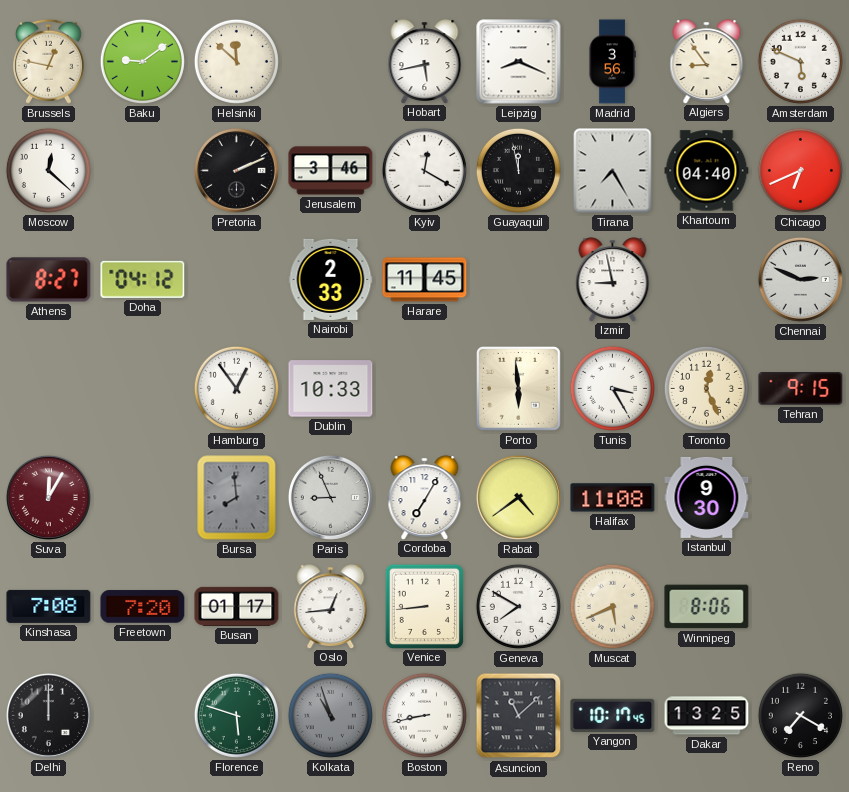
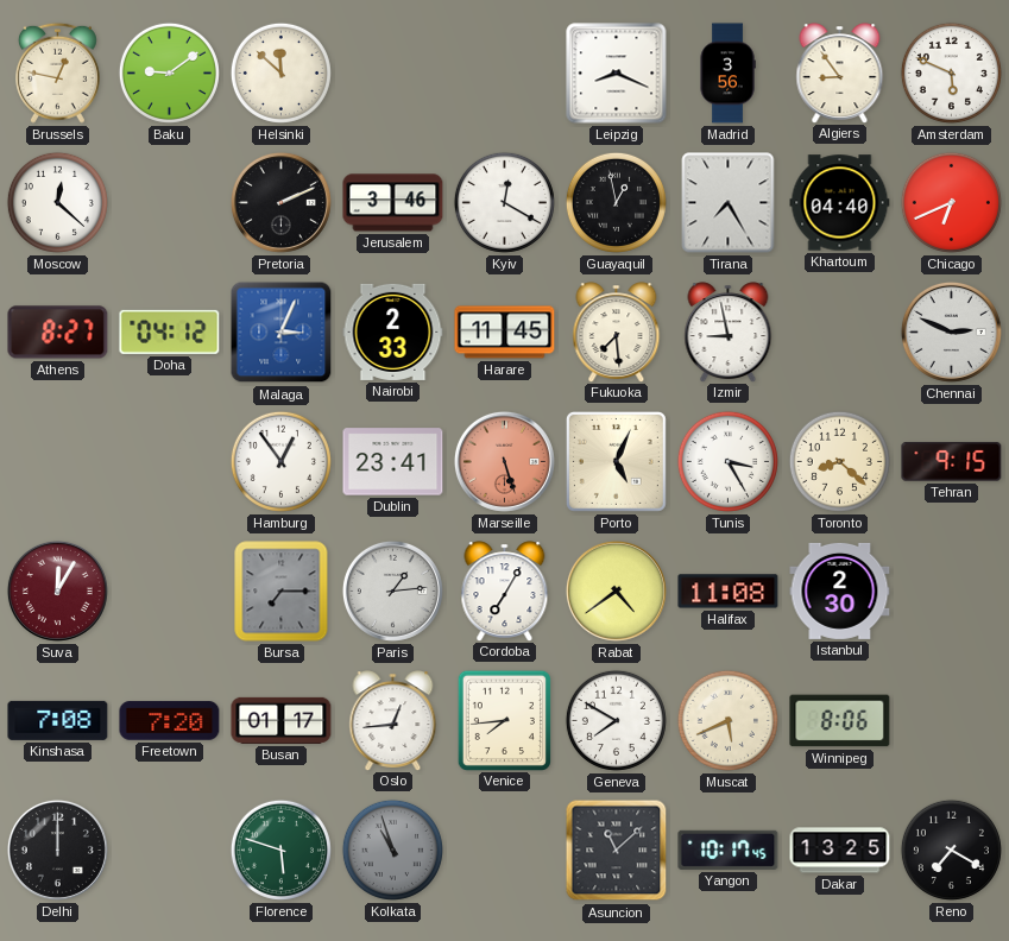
Hobart: 5:43 -> none (425, 61)
Guayaquil: 11:58 -> 12:58 (616, 202)
Malaga: none -> 3:04 (282, 333)
Fukuoka: none -> 7:29 (617, 331)
Dublin: 10:33 -> 23:41 (393, 462)
Marseille: none -> 5:27 (504, 461)
Porto: 5:59 -> 5:04 (616, 461)
Toronto: 12:26 -> 8:22 (839, 461)
Bursa: 7:59 -> 7:15 (282, 592)
Paris: 8:56 -> 1:14 (392, 591)
Istanbul: 9:30 -> 2:30 (840, 591)
Venice: 8:44 -> 7:44 (504, 720)
Boston: 8:43 -> none (424, 715)
